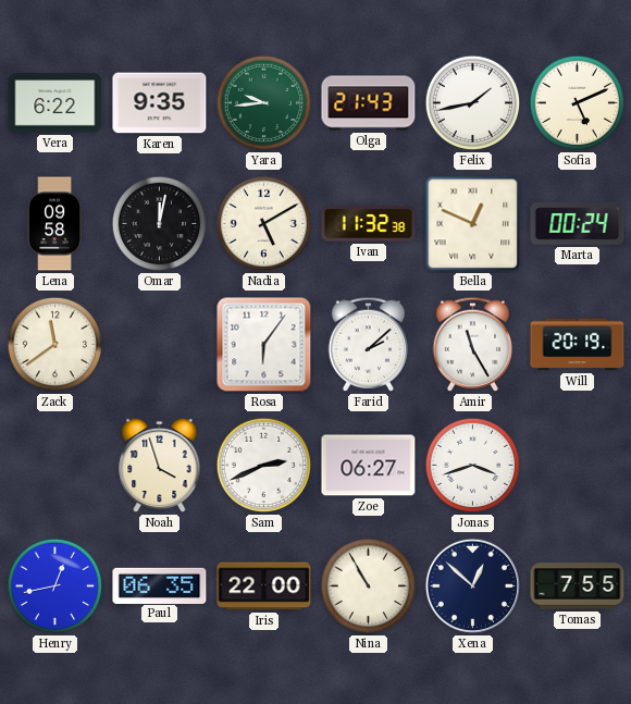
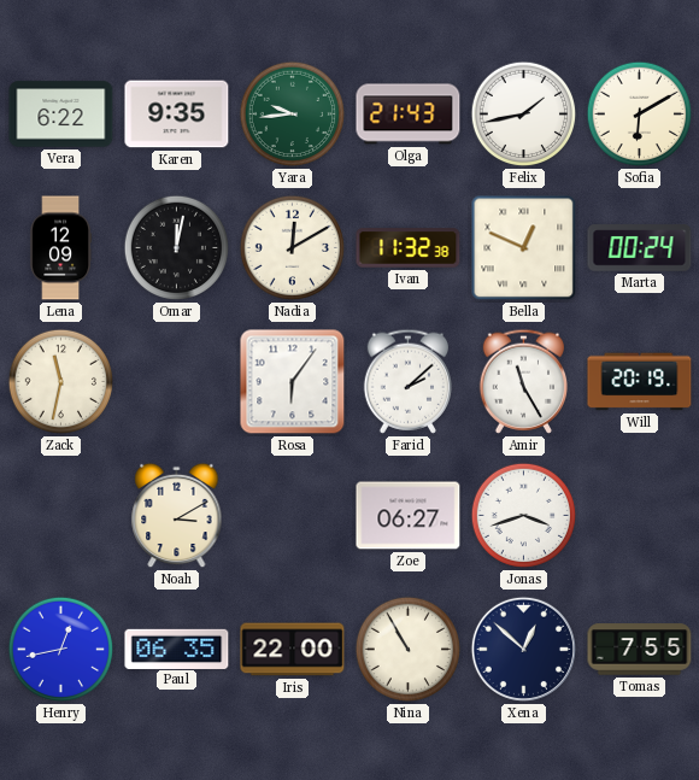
Sofia: 5:11 -> 6:10 (640, 115)
Lena: 09:58 -> 12:09 (60, 248)
Nadia: 5:10 -> 12:10 (293, 248)
Zack: 11:39 -> 11:32 (61, 382)
Noah: 3:57 -> 3:10 (177, 516)
Sam: 2:41 -> none (264, 466)
